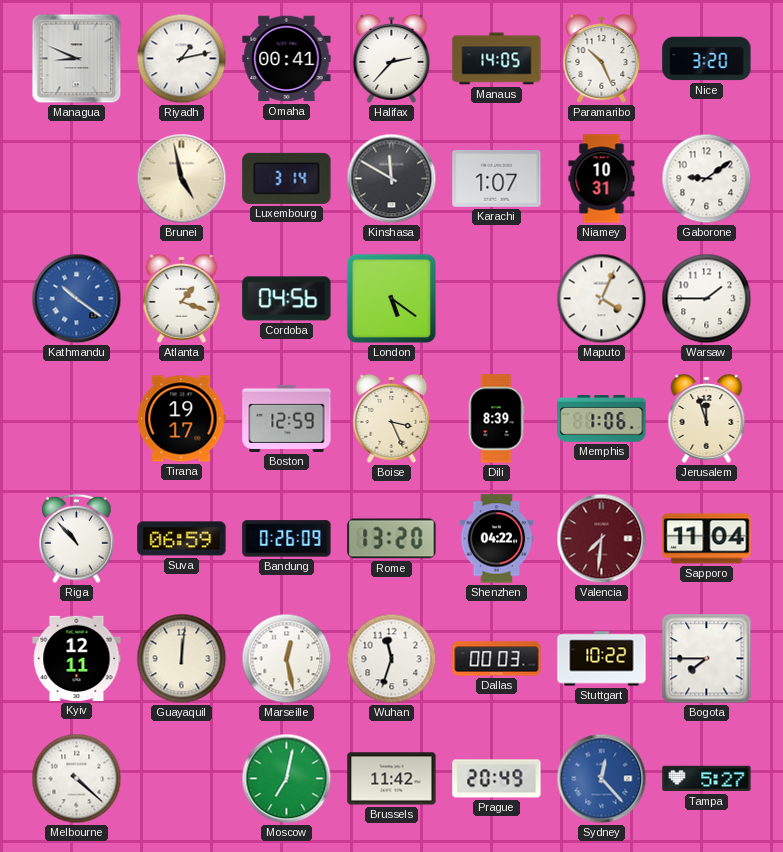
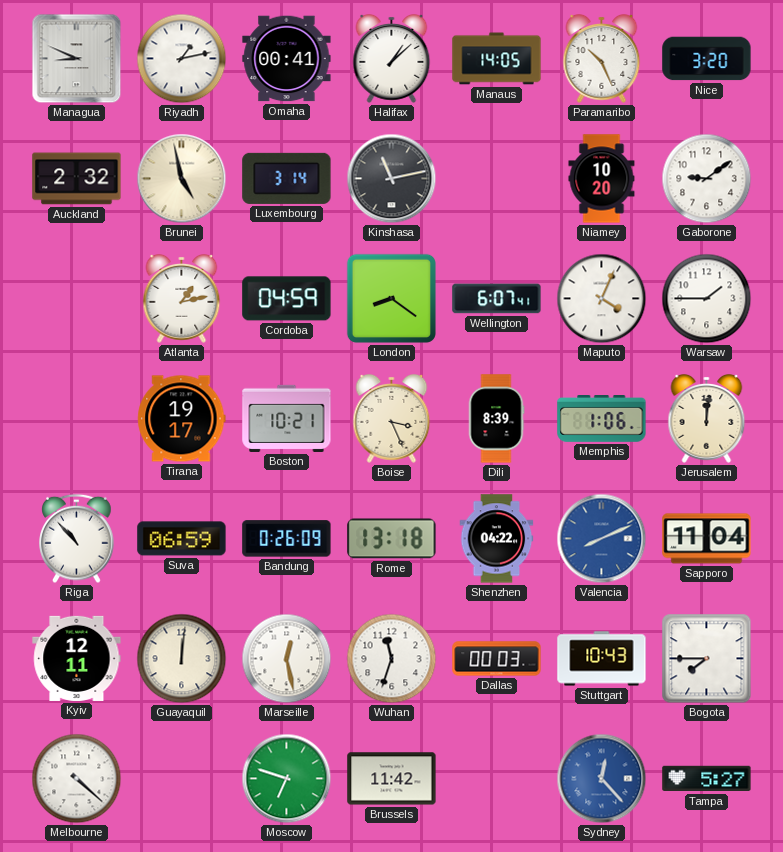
Halifax: 2:37 -> 1:08 (392, 59)
Auckland: none -> 2:32 (77, 179)
Kinshasa: 11:50 -> 11:13 (392, 179)
Karachi: 1:07 -> none (497, 179)
Niamey: 10:31 -> 10:20 (602, 179)
Kathmandu: 10:21 -> none (77, 299)
Atlanta: 1:18 -> 1:13 (182, 299)
Cordoba: 04:56 -> 04:59 (287, 299)
London: 5:21 -> 8:21 (391, 298)
Wellington: none -> 6:07 (497, 299)
Boston: 12:59 -> 10:21 (287, 418)
Jerusalem: 11:57 -> 12:01 (707, 419)
Rome: 13:20 -> 13:18 (392, 539)
Valencia: 7:31 -> 8:11 (602, 539)
Valencia dial: burgundy -> blue (602, 539)
Stuttgart: 10:22 -> 10:43 (602, 659)
Moscow: 7:02 -> 6:48 (287, 779)
Prague: 20:49 -> none (497, 779)
